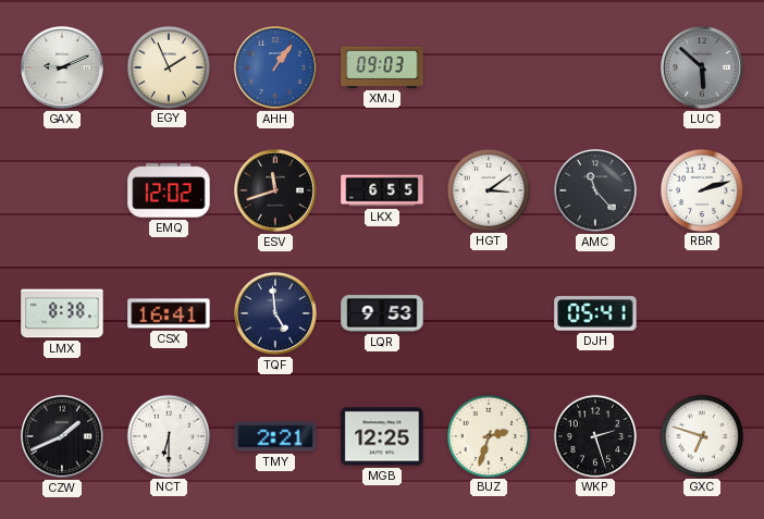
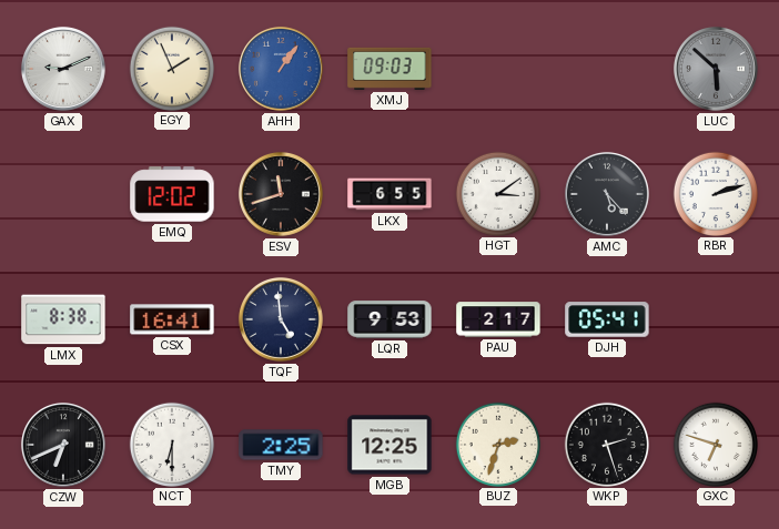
AMC: 11:23 -> 5:23 (607, 194)
PAU: none -> 2:17 (498, 319)
CZW: 1:41 -> 6:41 (63, 445)
TMY: 2:21 -> 2:25 (281, 445)
